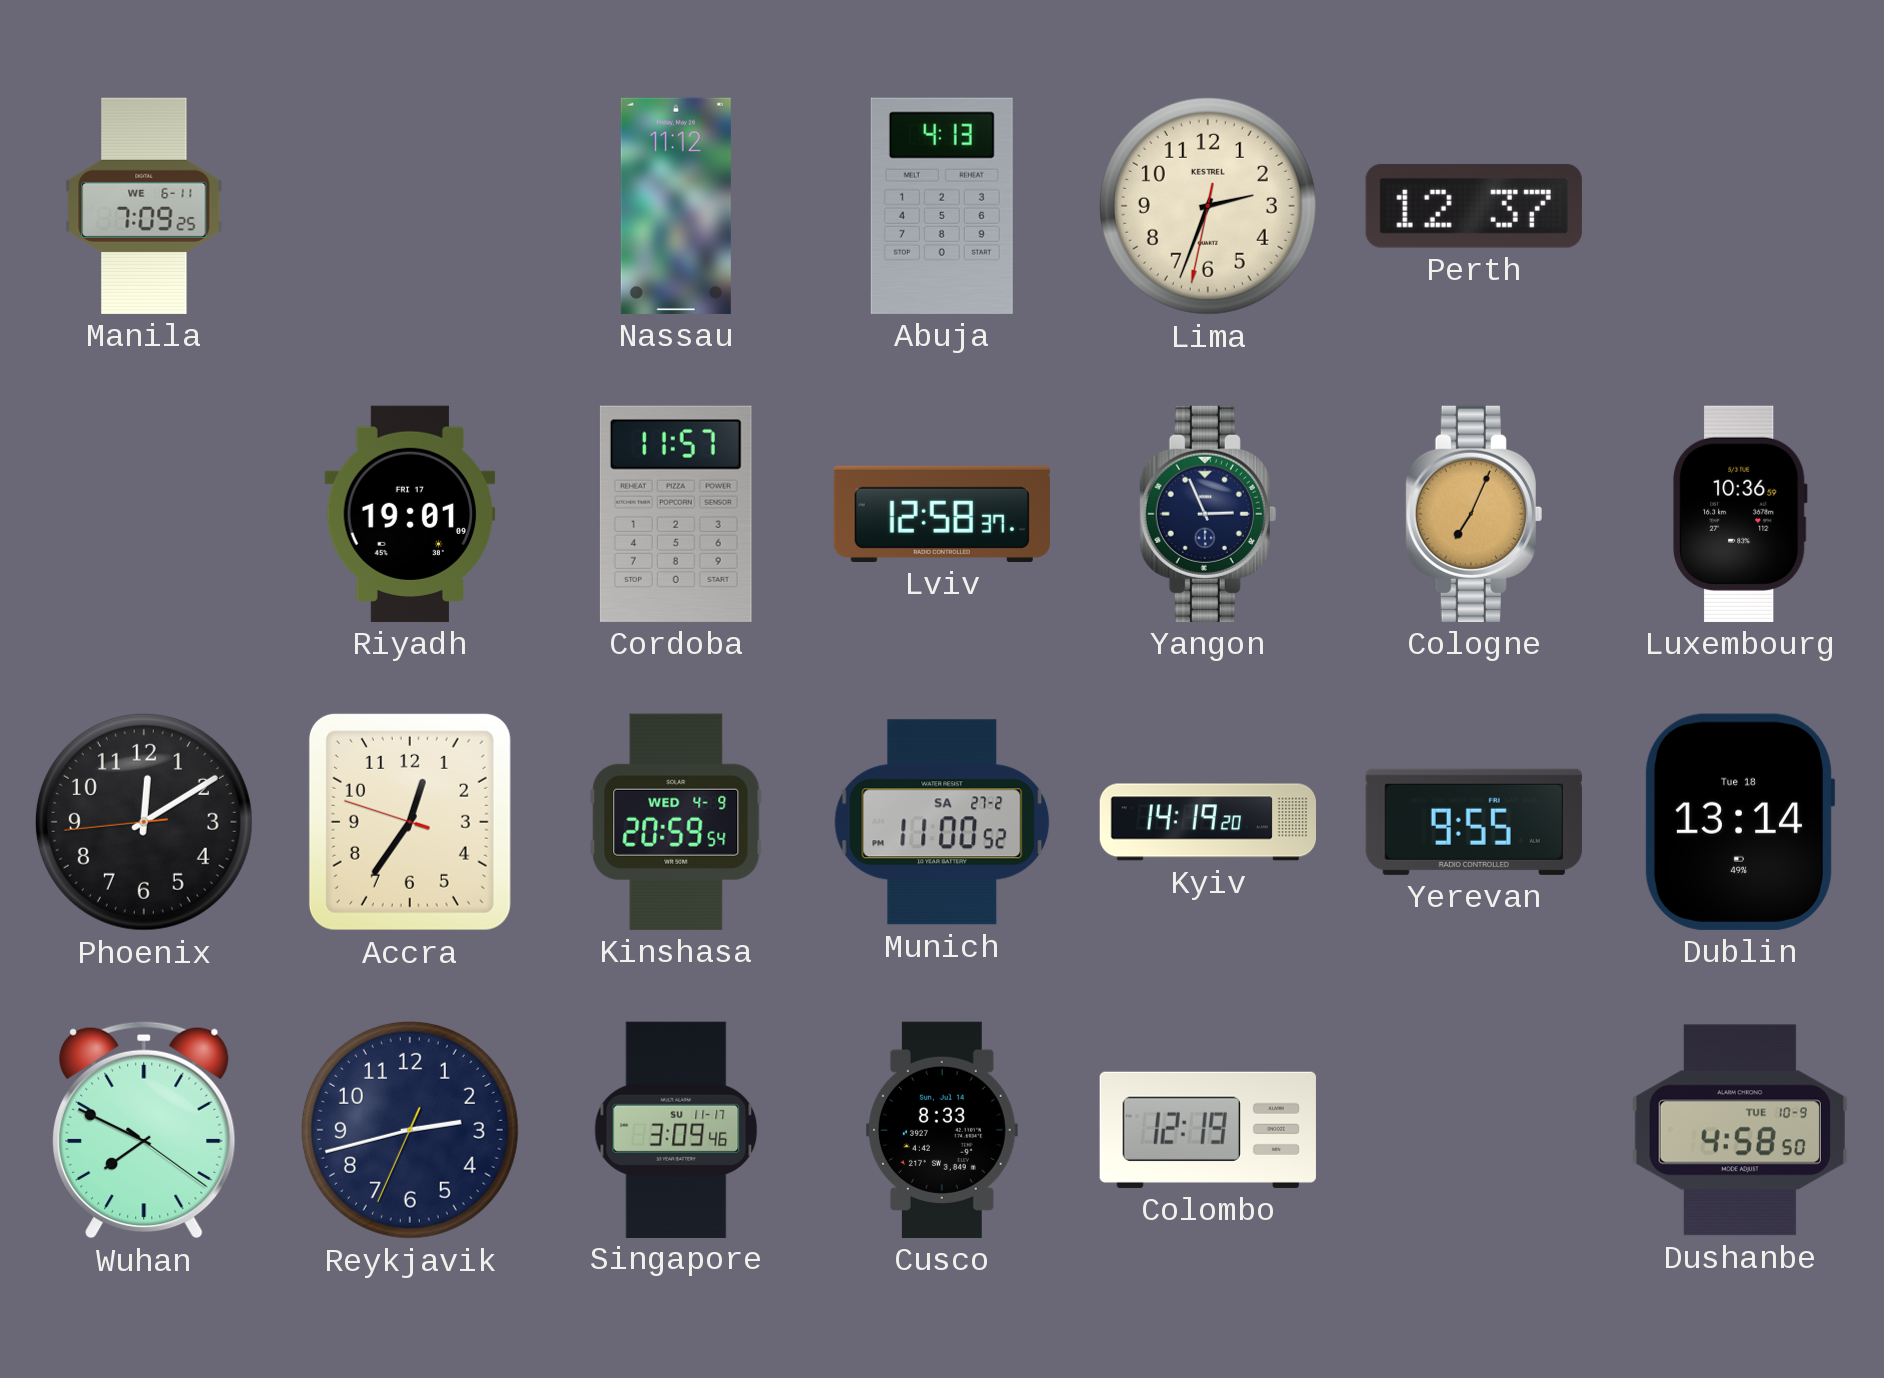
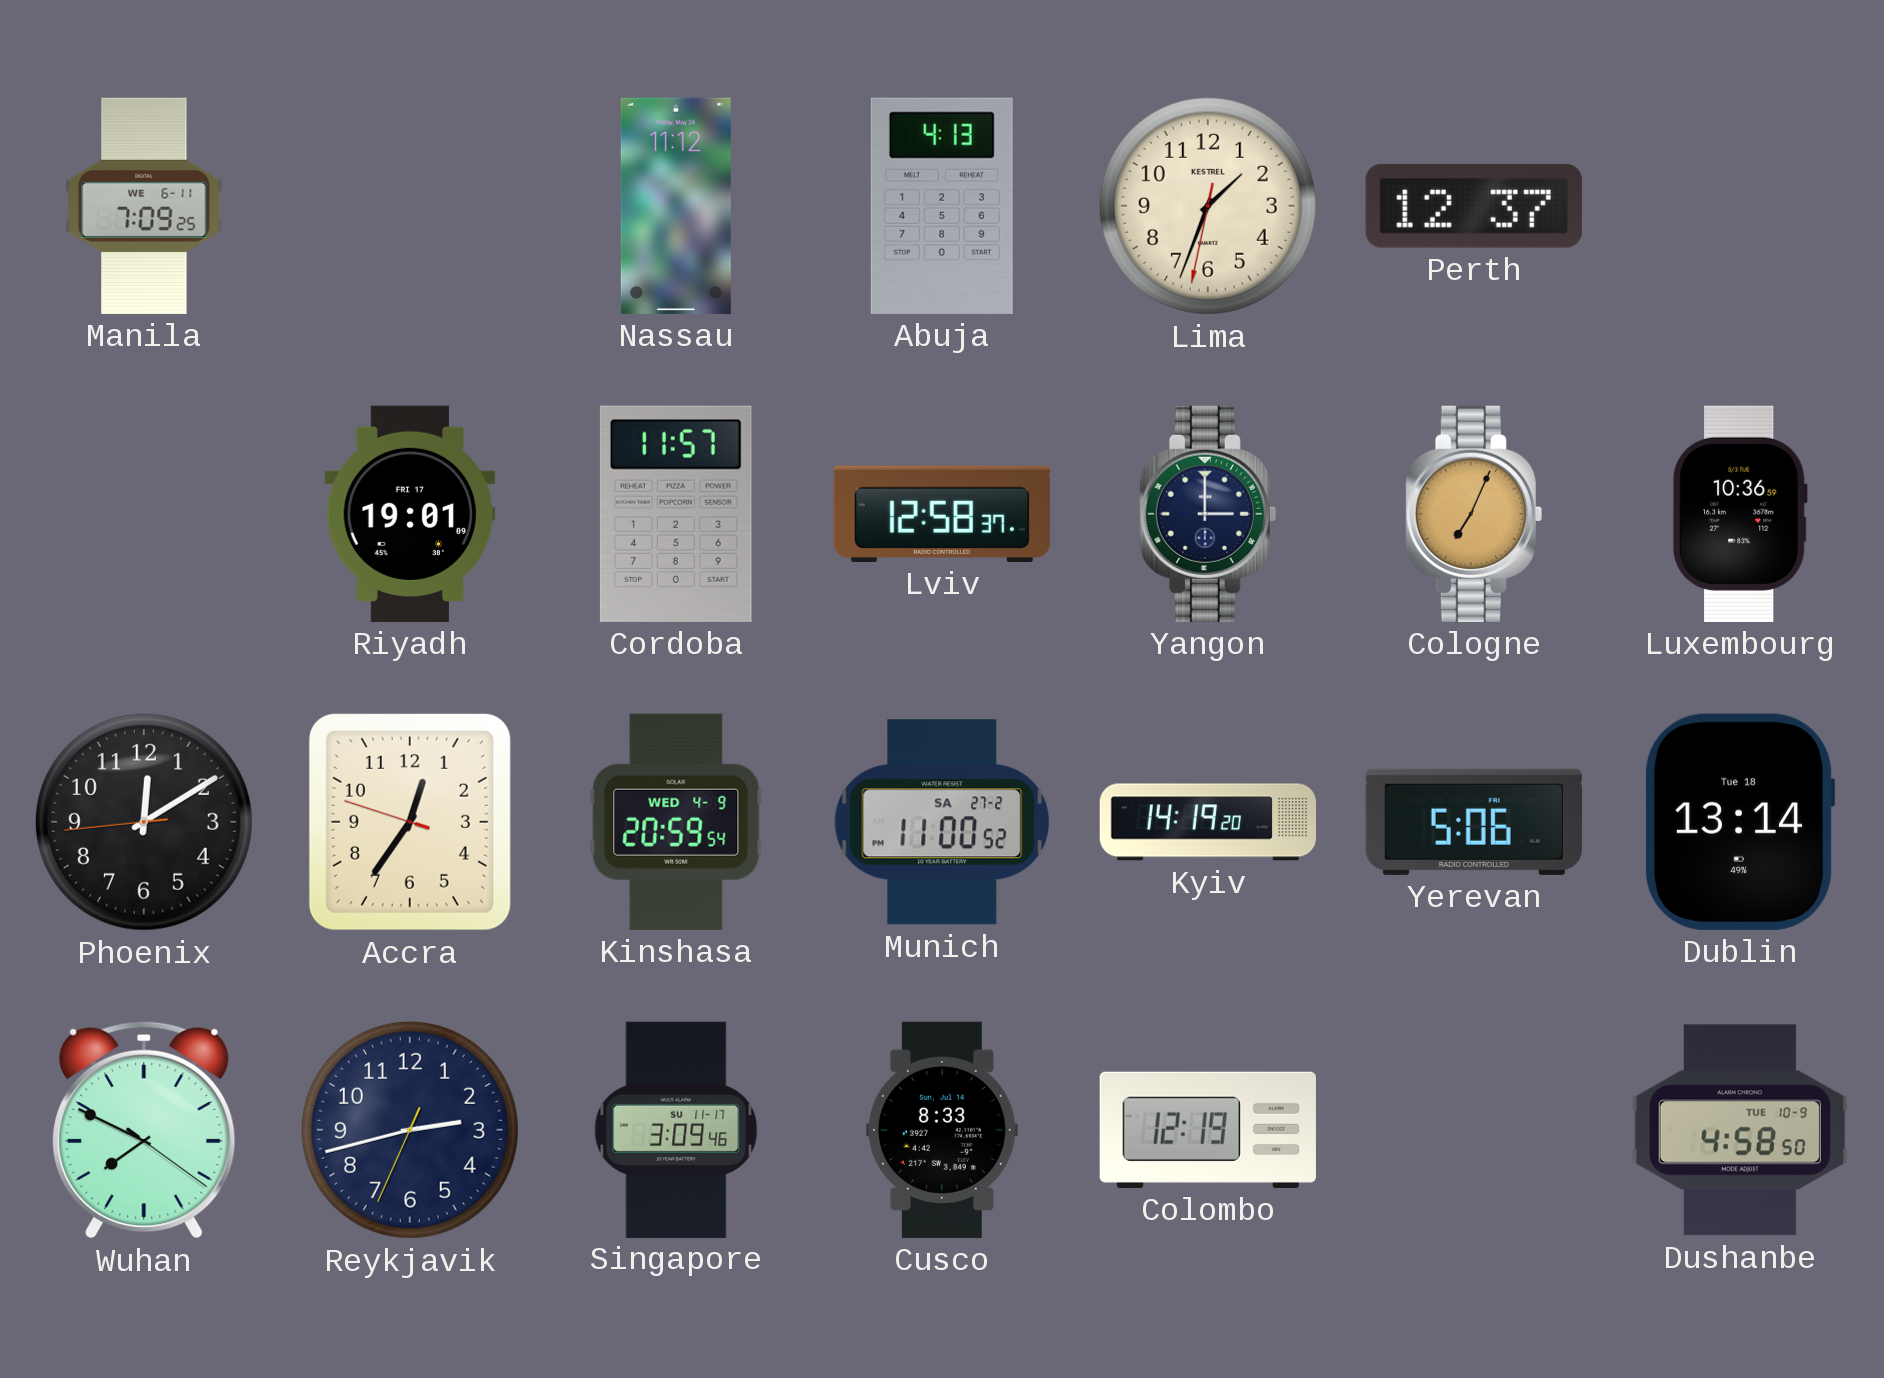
Lima: 2:33 -> 1:33 (1208, 206)
Yangon: 2:56 -> 3:00 (1208, 514)
Yerevan: 9:55 -> 5:06 (1474, 822)
